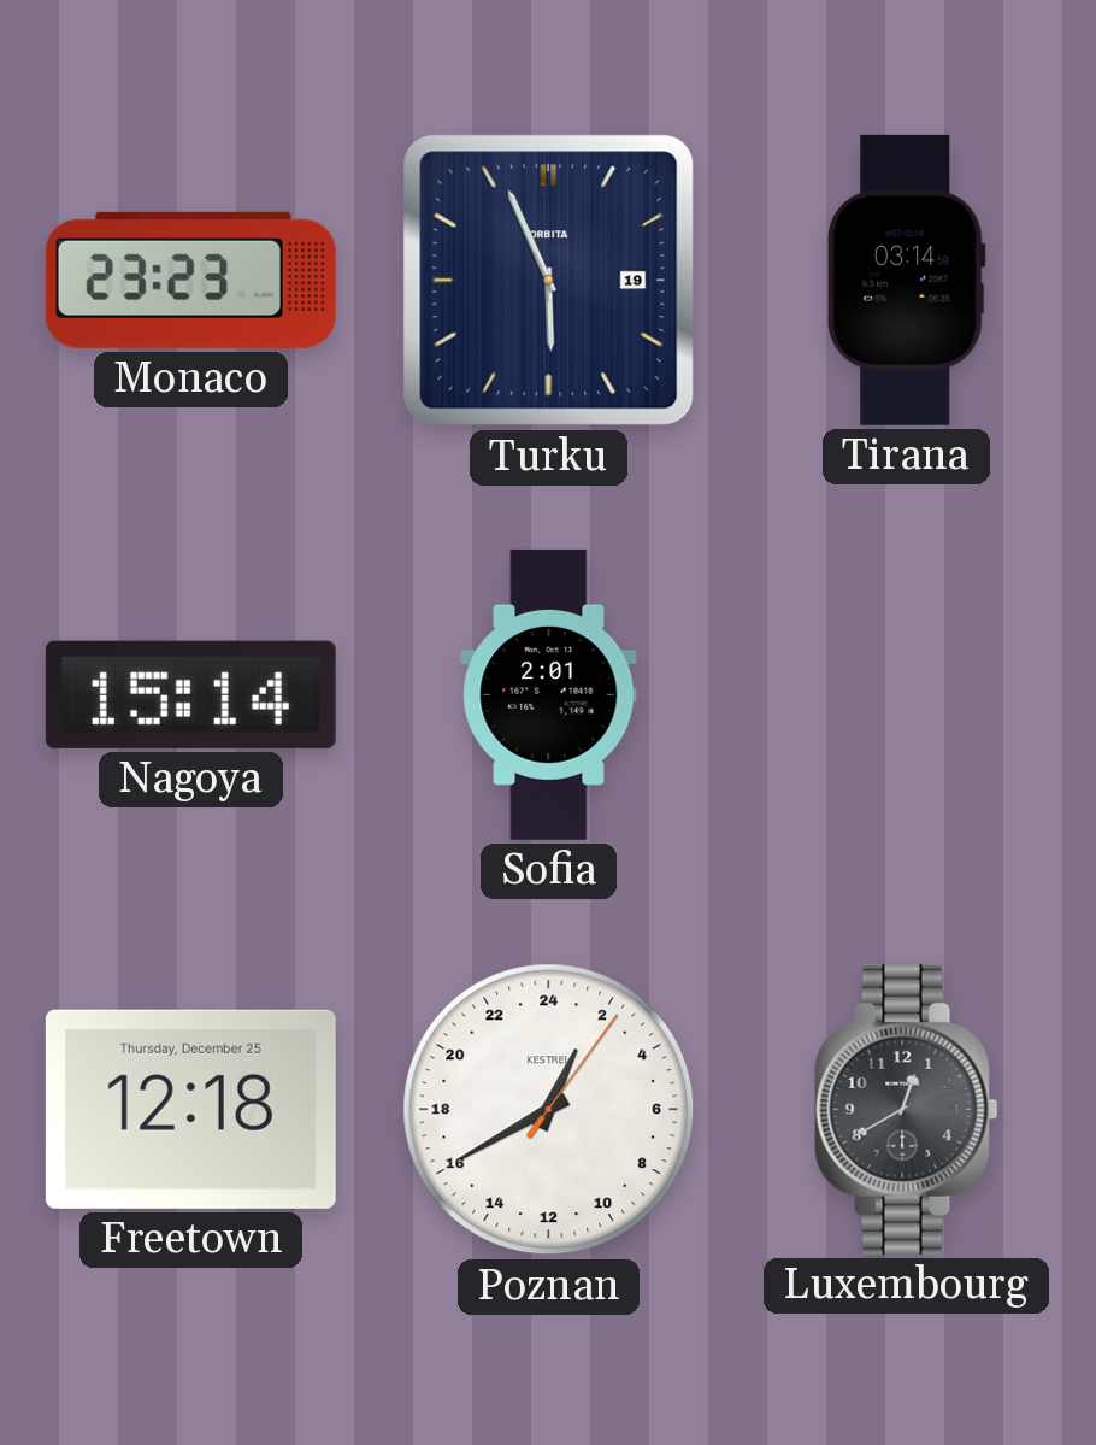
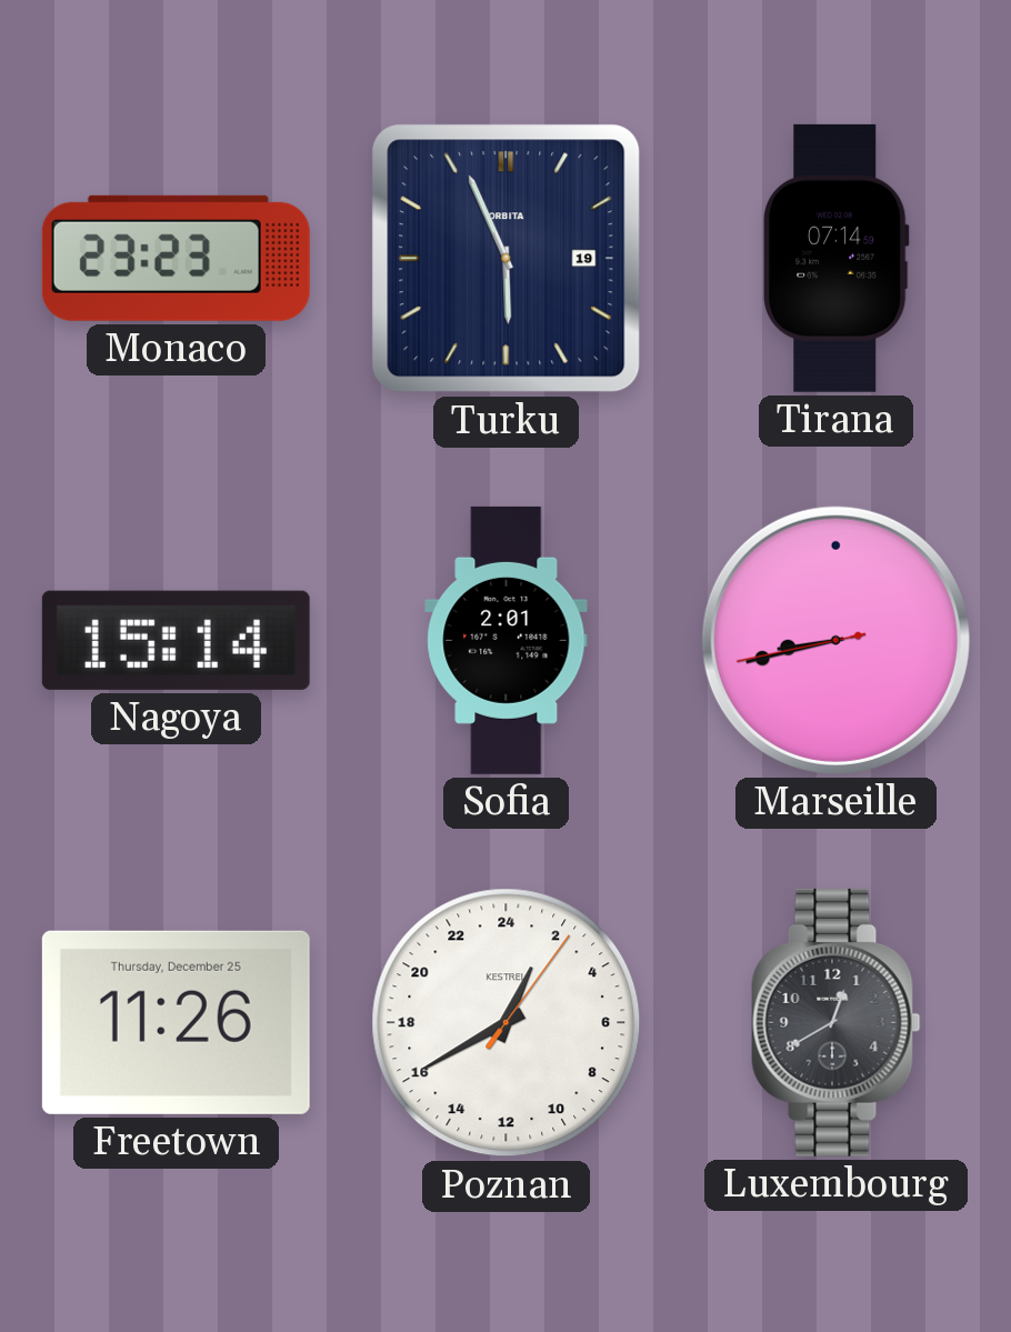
Tirana: 03:14 -> 07:14 (837, 258)
Marseille: none -> 8:42 (835, 640)
Freetown: 12:18 -> 11:26 (176, 1022)
